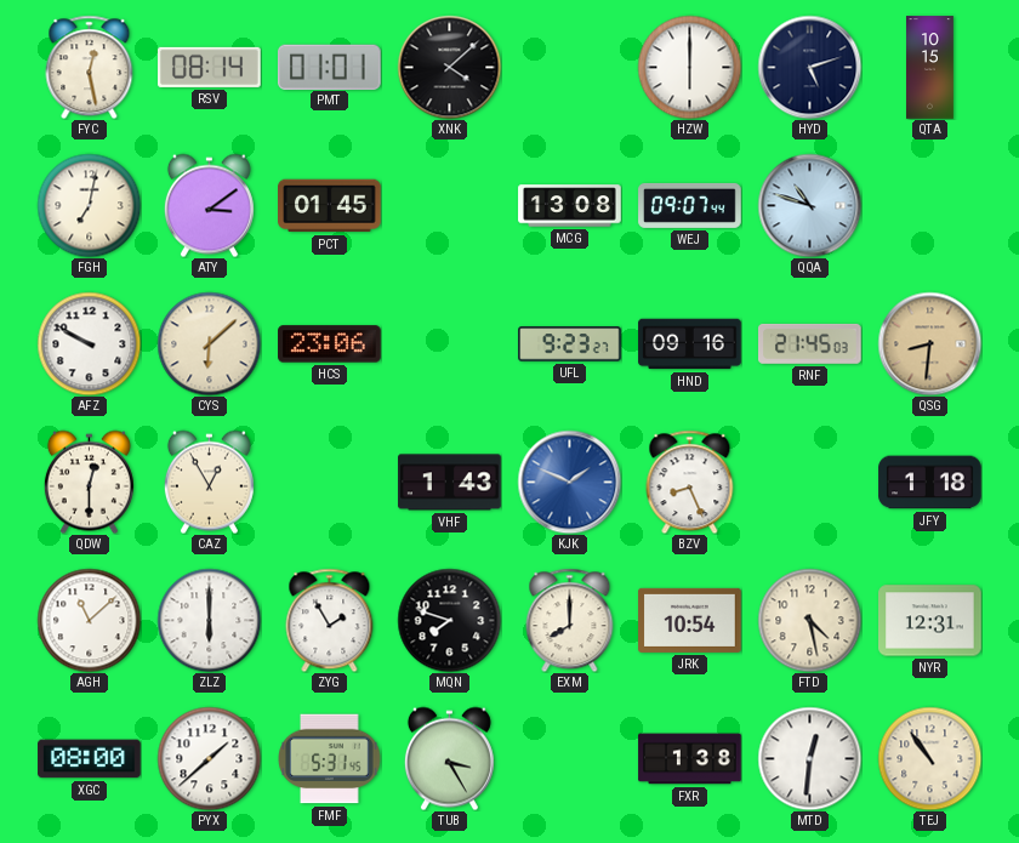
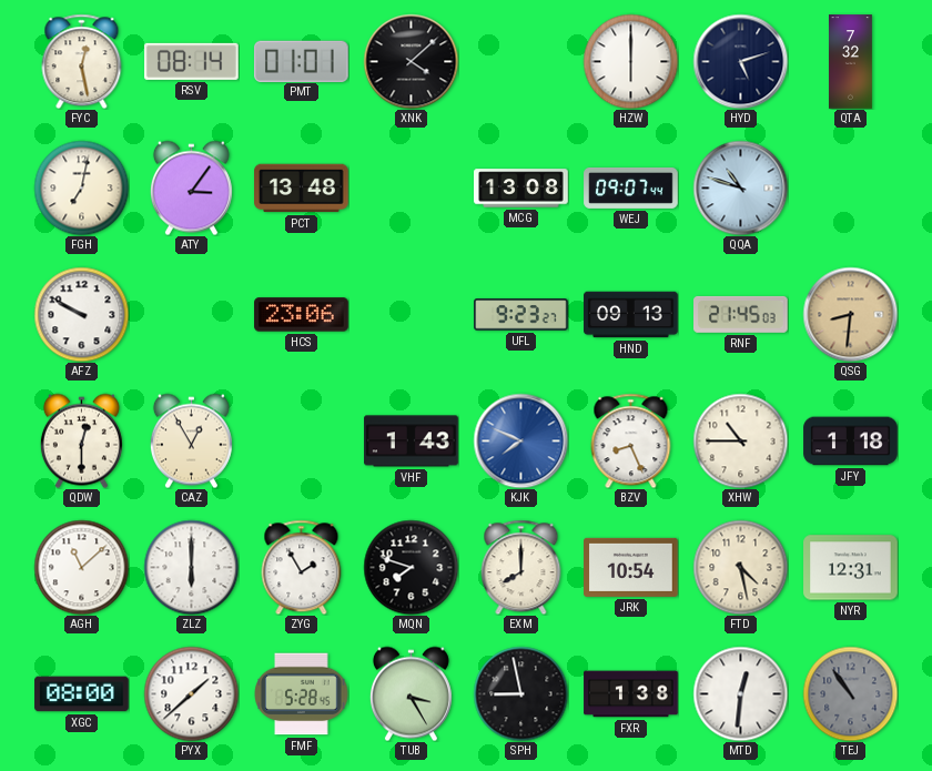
QTA: 10:15 -> 7:32 (851, 62)
ATY: 3:09 -> 3:06 (191, 187)
PCT: 01:45 -> 13:48 (302, 189)
CYS: 6:08 -> none (209, 343)
HND: 09:16 -> 09:13 (631, 315)
KJK: 1:49 -> 7:49 (520, 440)
XHW: none -> 10:45 (740, 440)
FMF: 5:31 -> 5:28 (301, 694)
SPH: none -> 8:58 (520, 693)
TEJ dial: cream -> grey (850, 693)
